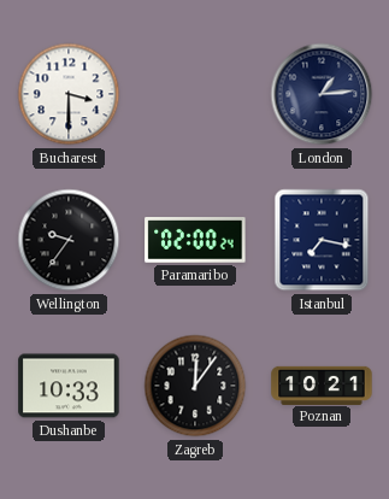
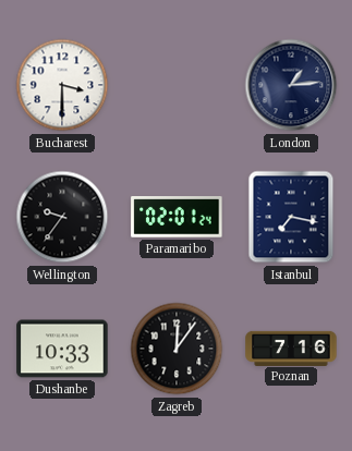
Paramaribo: 02:00 -> 02:01 (177, 218)
Poznan: 10:21 -> 7:16 (291, 348)
